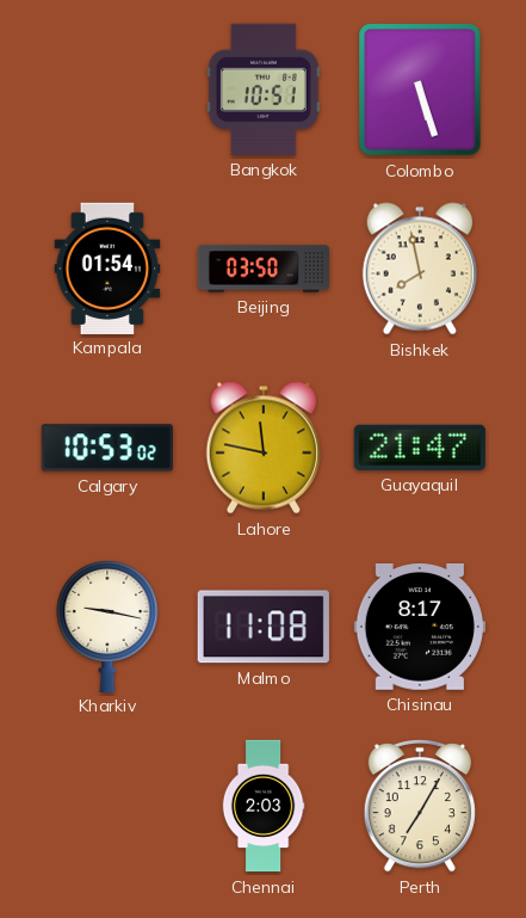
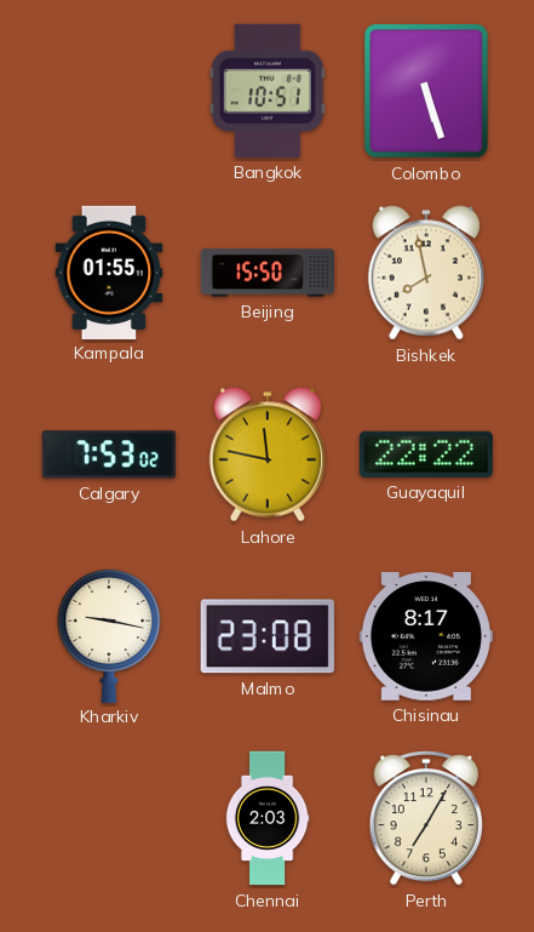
Kampala: 01:54 -> 01:55 (109, 271)
Beijing: 03:50 -> 15:50 (266, 273)
Calgary: 10:53 -> 7:53 (109, 454)
Guayaquil: 21:47 -> 22:22 (426, 454)
Malmo: 11:08 -> 23:08 (268, 636)
